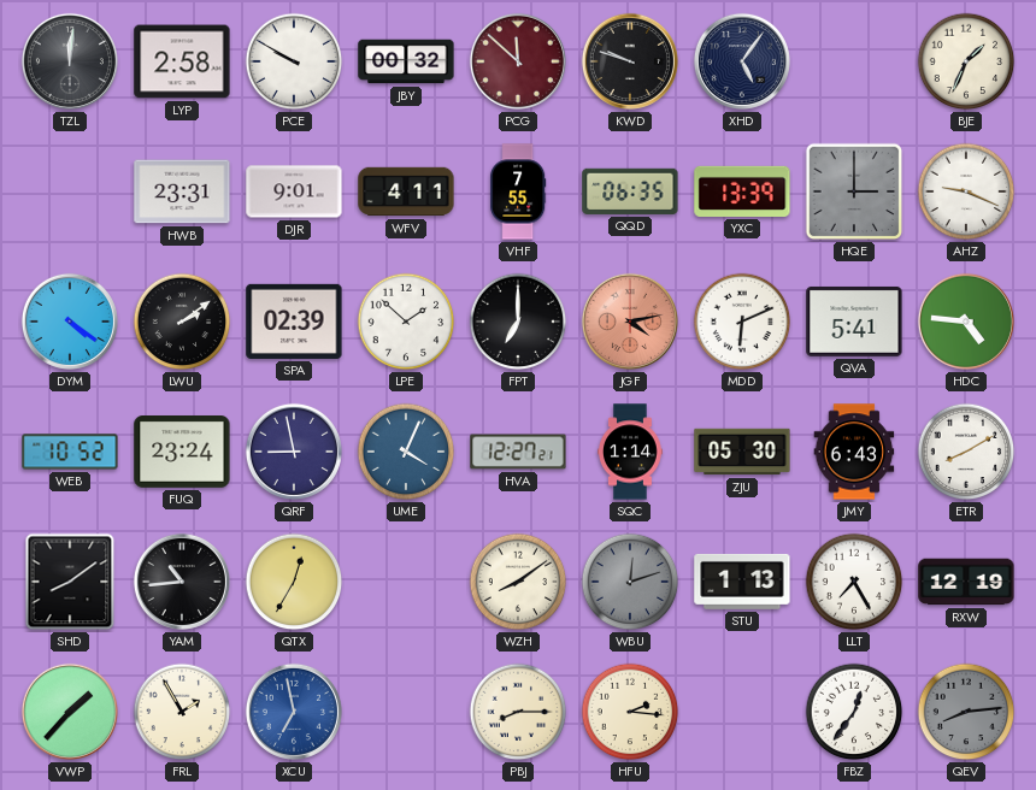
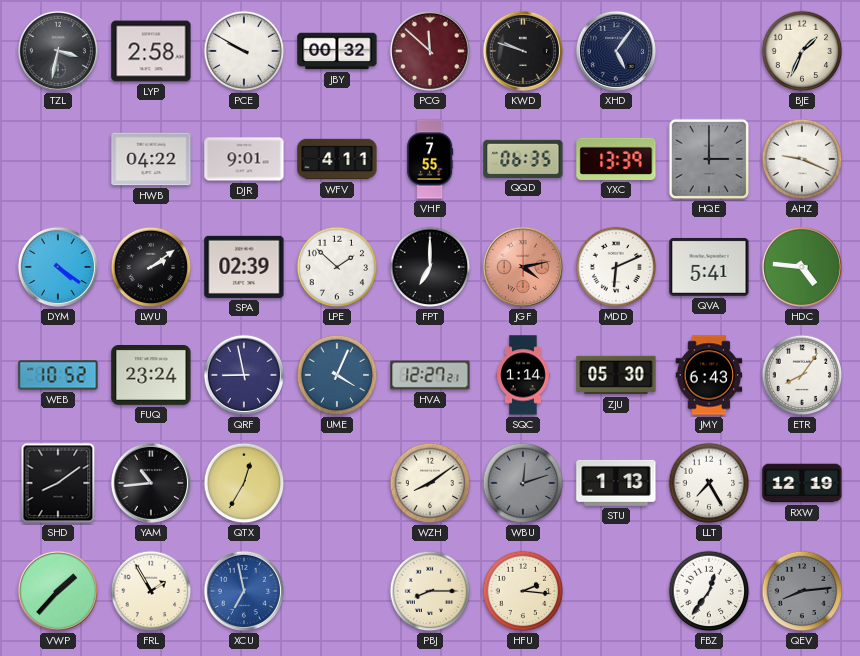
TZL: 12:01 -> 3:32 (58, 51)
HWB: 23:31 -> 04:22 (151, 159)
ETR: 8:10 -> 8:06 (802, 375)
